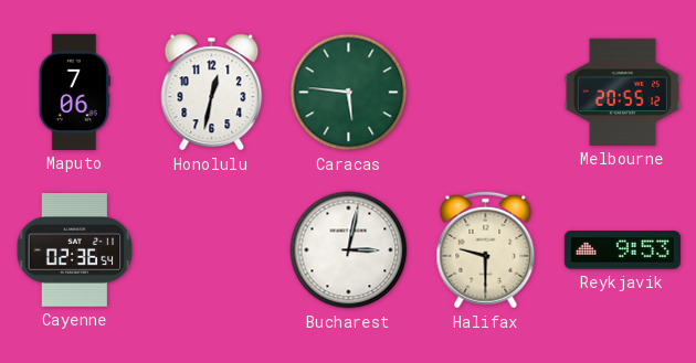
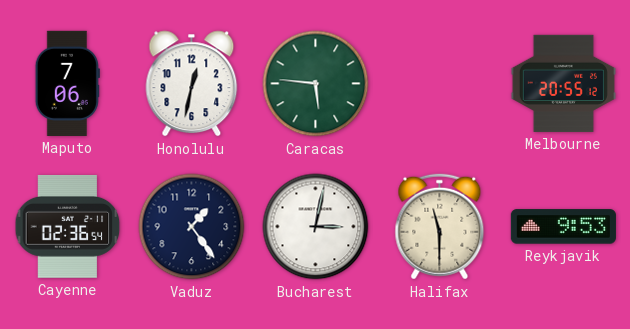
Vaduz: none -> 1:24 (192, 227)
Halifax: 9:30 -> 11:30 (440, 227)
